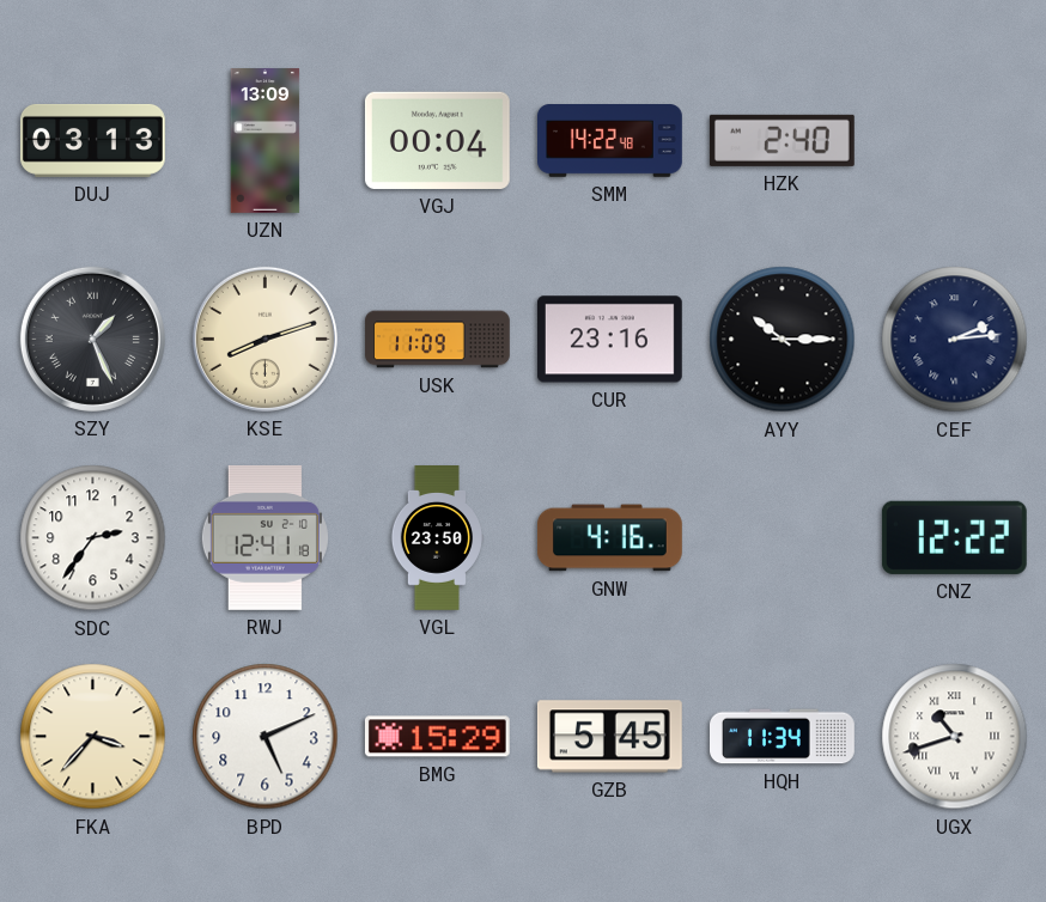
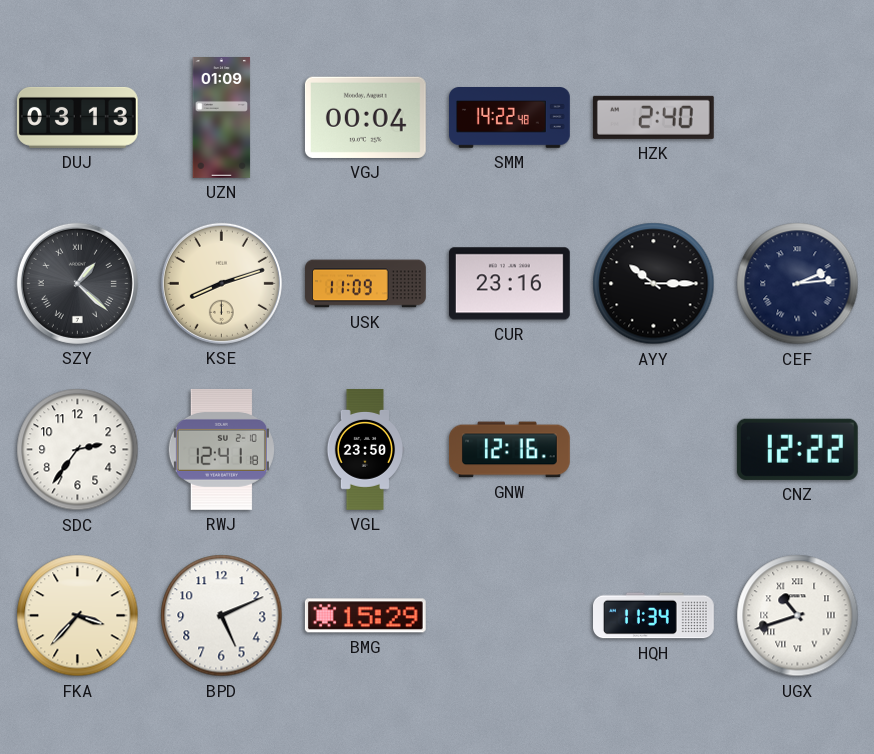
UZN: 13:09 -> 01:09 (222, 118)
SZY: 1:26 -> 1:22 (77, 283)
GNW: 4:16 -> 12:16 (510, 450)
GZB: 5:45 -> none (609, 737)
